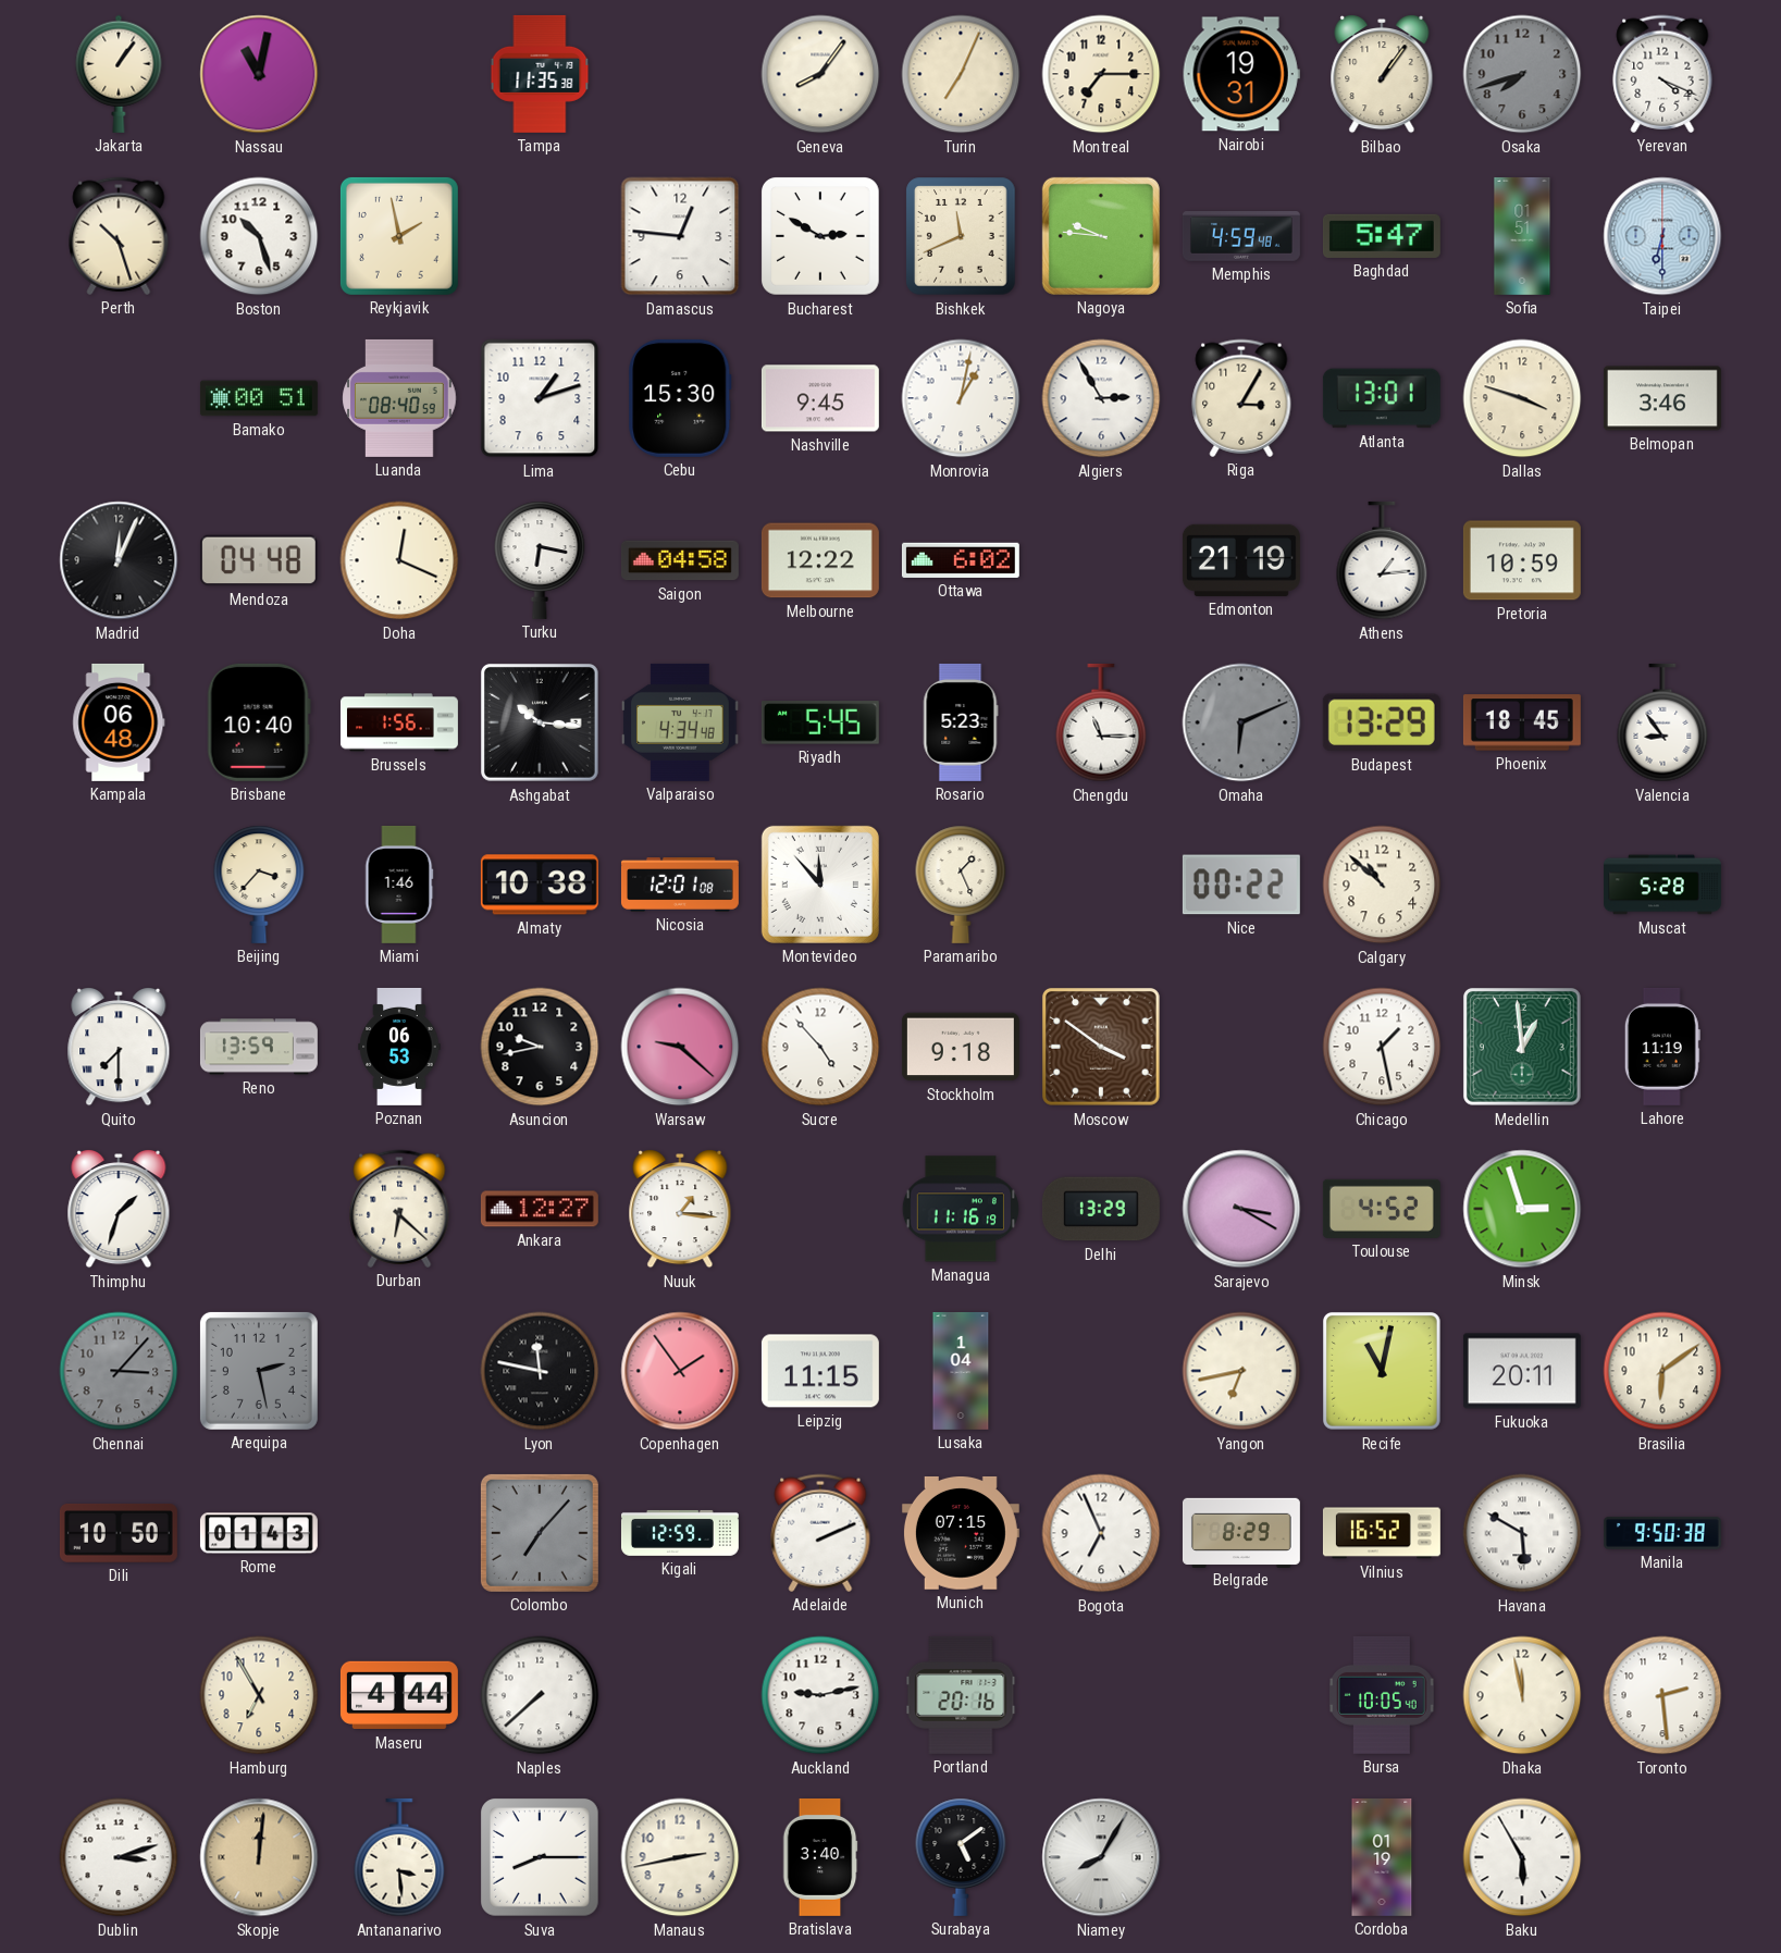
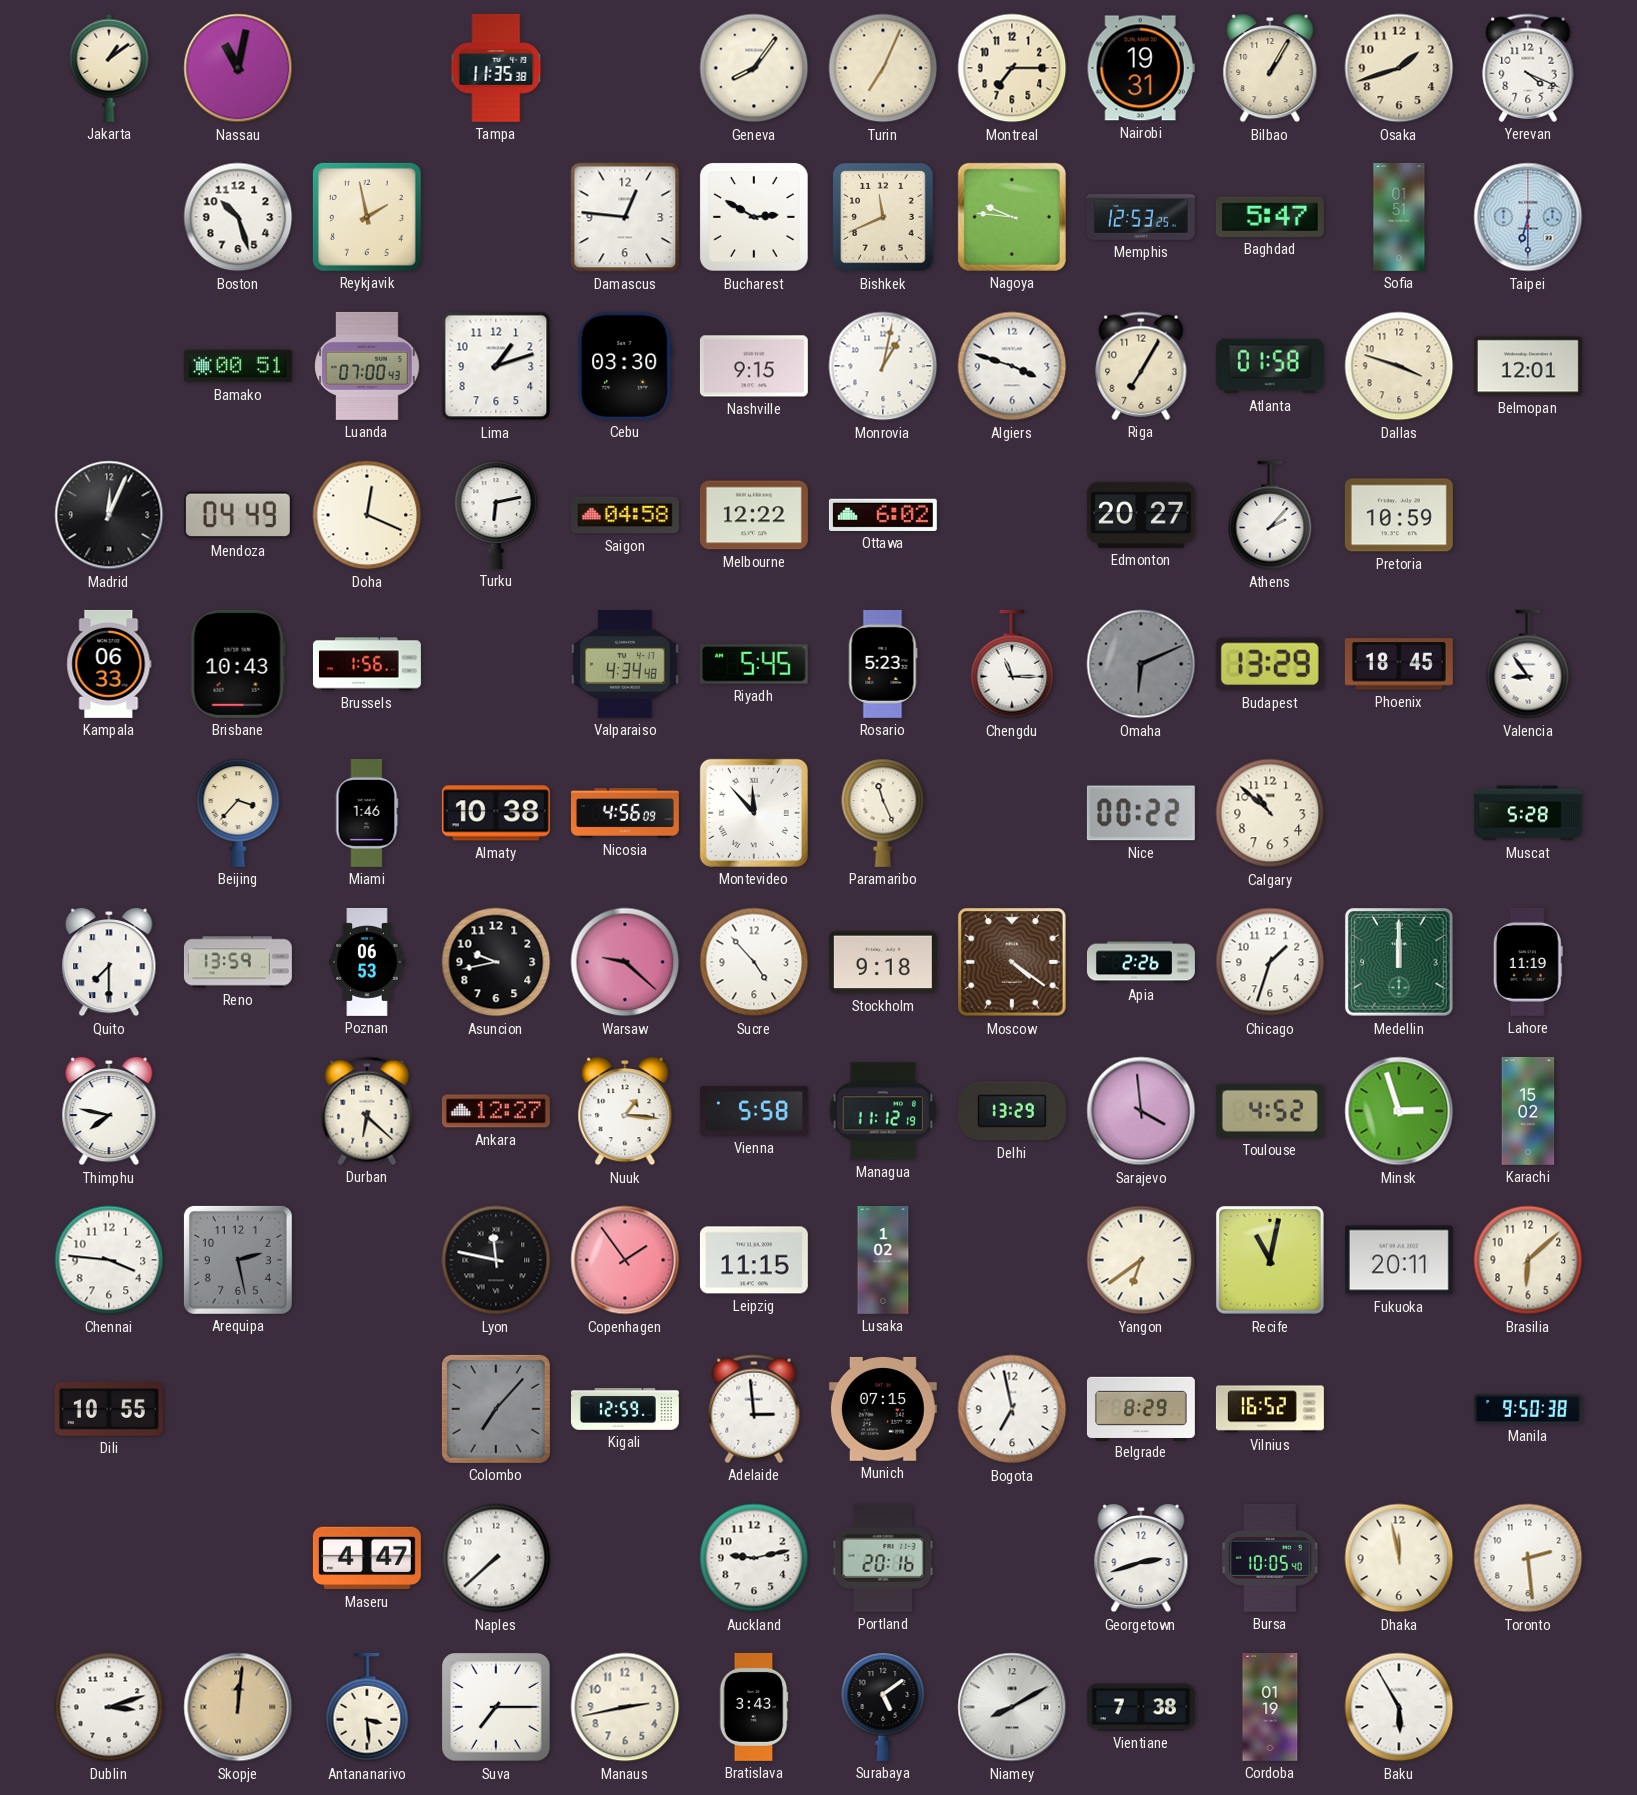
Jakarta: 1:06 -> 1:09 (109, 68)
Bilbao: 1:06 -> 1:05 (1270, 68)
Osaka: 7:42 -> 1:42 (1399, 68)
Osaka dial: grey -> cream (1399, 68)
Perth: 10:27 -> none (119, 236)
Memphis: 4:59 -> 12:53 (1141, 217)
Luanda: 08:40 -> 07:00 (367, 366)
Cebu: 15:30 -> 03:30 (625, 366)
Nashville: 9:45 -> 9:15 (754, 366)
Algiers: 2:55 -> 3:48 (1012, 366)
Riga: 3:05 -> 7:05 (1141, 366)
Atlanta: 13:01 -> 01:58 (1270, 366)
Belmopan: 3:46 -> 12:01 (1528, 366)
Mendoza: 04:48 -> 04:49 (238, 515)
Turku: 6:17 -> 6:13 (496, 515)
Edmonton: 21:19 -> 20:27 (1141, 515)
Athens: 1:14 -> 2:07 (1270, 515)
Kampala: 06:48 -> 06:33 (109, 664)
Brisbane: 10:40 -> 10:43 (238, 664)
Ashgabat: 10:16 -> none (540, 722)
Nicosia: 12:01 -> 4:56 (625, 814)
Paramaribo: 1:26 -> 11:26 (883, 813)
Moscow: 3:51 -> 4:21 (1012, 962)
Apia: none -> 2:26 (1141, 962)
Chicago: 1:28 -> 1:33 (1270, 962)
Medellin: 12:59 -> 12:00 (1399, 962)
Thimphu: 1:33 -> 7:47 (109, 1111)
Vienna: none -> 5:58 (754, 1111)
Managua: 11:16 -> 11:12 (883, 1111)
Sarajevo: 3:20 -> 3:59 (1141, 1111)
Karachi: none -> 15:02 (1528, 1111)
Chennai: 3:07 -> 3:46 (109, 1260)
Chennai dial: grey -> white (109, 1260)
Lusaka: 1:04 -> 1:02 (883, 1260)
Yangon: 6:43 -> 6:39 (1141, 1260)
Brasilia: 6:09 -> 6:08 (1528, 1260)
Dili: 10:50 -> 10:55 (109, 1409)
Rome: 01:43 -> none (259, 1533)
Adelaide: 2:11 -> 2:59 (754, 1409)
Bogota: 6:56 -> 6:58 (1012, 1409)
Havana: 5:50 -> none (1522, 1533)
Hamburg: 6:55 -> none (259, 1695)
Maseru: 4:44 -> 4:47 (367, 1558)
Georgetown: none -> 2:42 (1141, 1558)
Suva: 8:15 -> 7:15 (497, 1708)
Bratislava: 3:40 -> 3:43 (754, 1707)
Niamey: 8:05 -> 8:10 (1012, 1707)
Vientiane: none -> 7:38 (1141, 1707)
